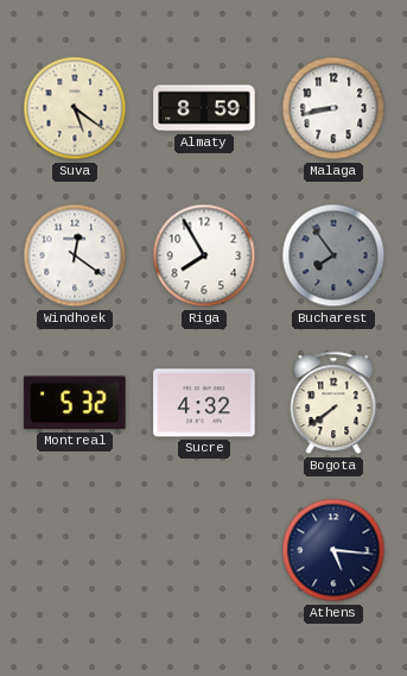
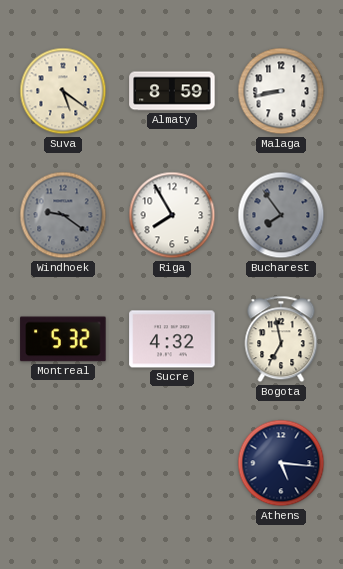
Windhoek: 12:21 -> 9:21 (63, 215)
Windhoek dial: white -> grey (63, 215)
Bogota: 7:39 -> 6:58 (281, 339)
